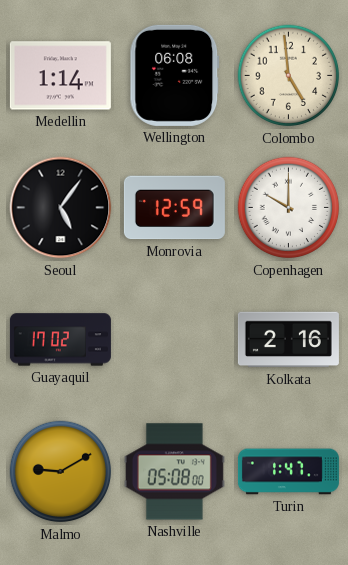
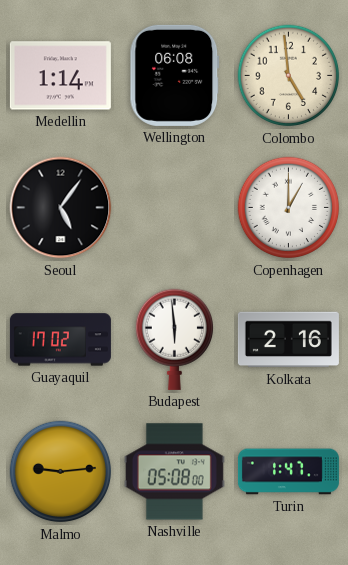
Monrovia: 12:59 -> none (174, 208)
Copenhagen: 10:00 -> 1:00 (289, 208)
Budapest: none -> 5:59 (174, 339)
Malmo: 9:10 -> 9:14 (61, 472)
